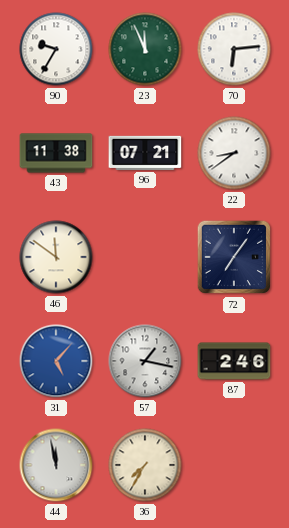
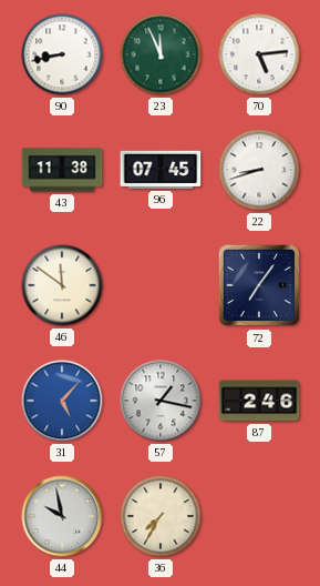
90: 9:35 -> 8:43 (62, 54)
70: 6:14 -> 5:14 (259, 54)
96: 07:21 -> 07:45 (161, 170)
22: 8:39 -> 8:42 (259, 170)
44: 11:58 -> 9:58 (62, 516)
